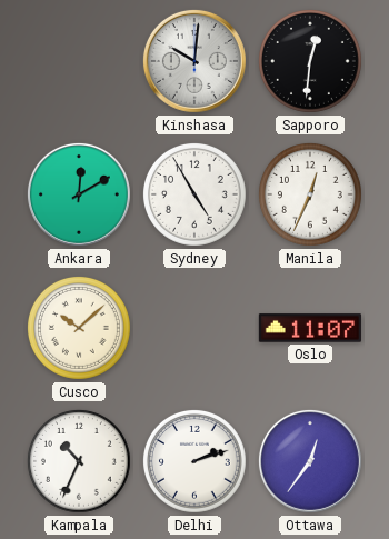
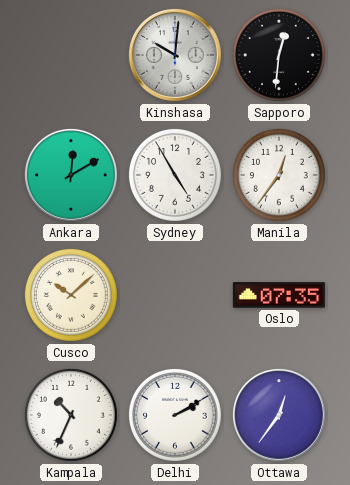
Manila: 12:34 -> 12:36 (279, 175)
Oslo: 11:07 -> 07:35 (279, 295)
Delhi: 2:12 -> 2:10 (175, 415)
